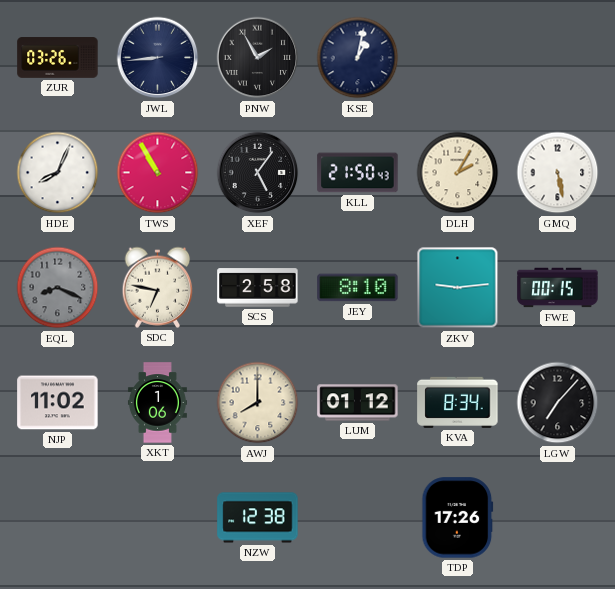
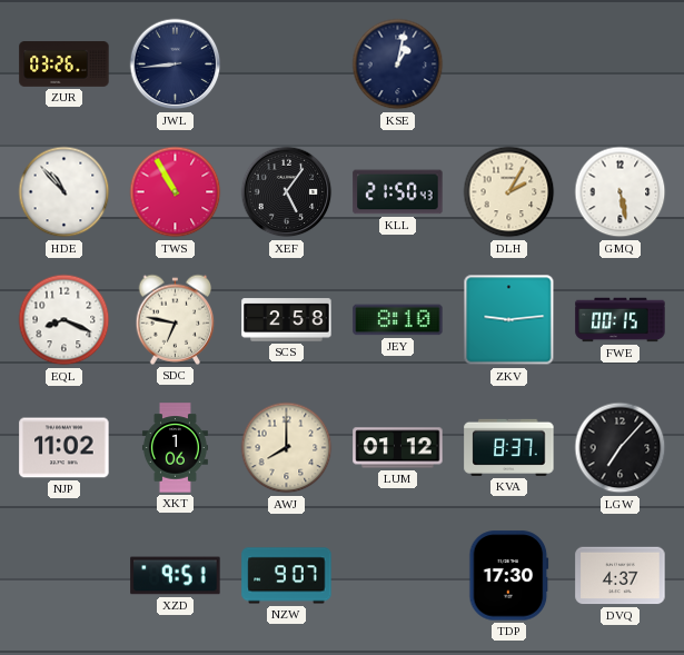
PNW: 1:55 -> none (258, 58)
HDE: 8:04 -> 10:53 (65, 192)
EQL dial: grey -> white (65, 320)
KVA: 8:34 -> 8:37 (509, 447)
XZD: none -> 9:51 (176, 576)
NZW: 12:38 -> 9:07 (287, 576)
TDP: 17:26 -> 17:30 (509, 576)
DVQ: none -> 4:37 (621, 576)
